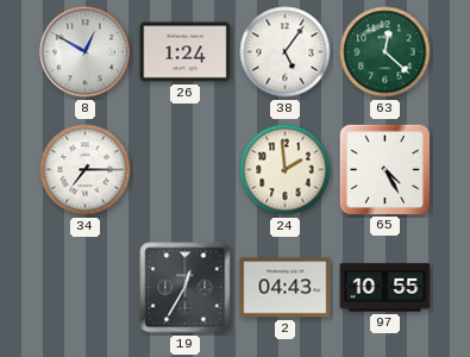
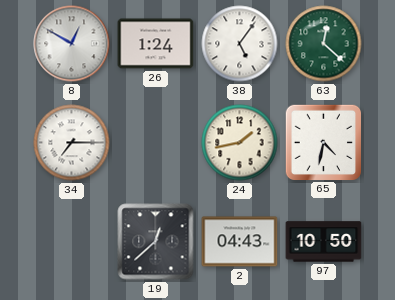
24: 1:59 -> 1:43 (240, 143)
65: 4:25 -> 4:32 (323, 142)
19: 12:35 -> 12:38 (156, 242)
97: 10:55 -> 10:50 (324, 242)
